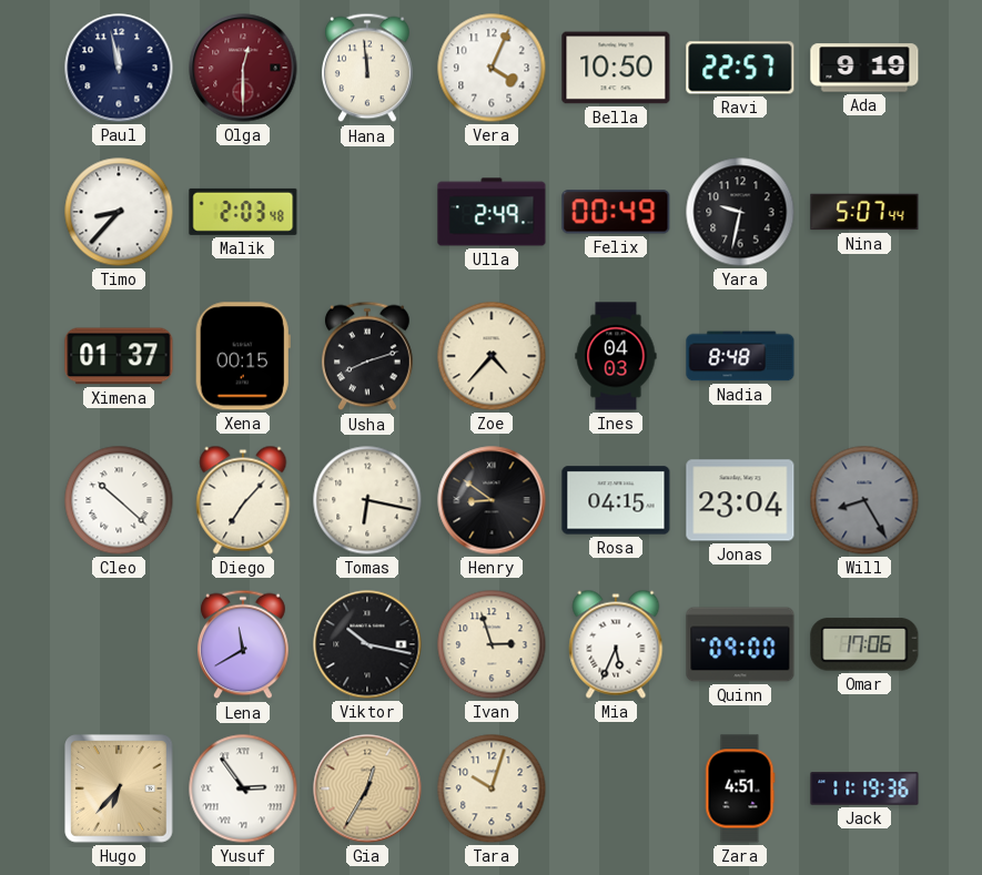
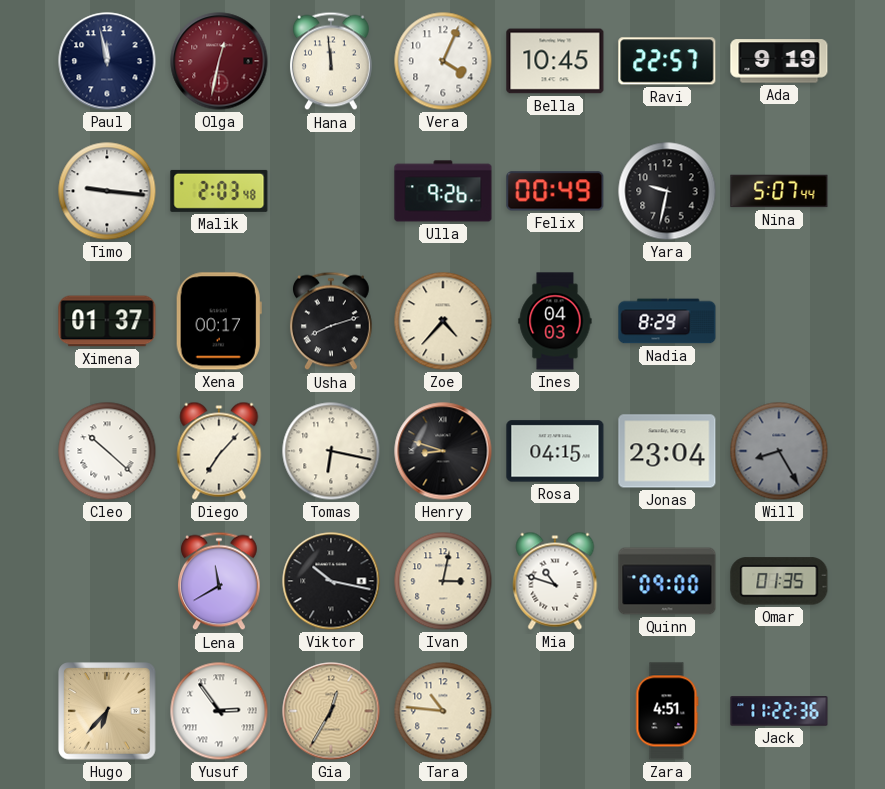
Olga: 12:30 -> 12:32 (219, 61)
Bella: 10:50 -> 10:45 (555, 61)
Timo: 8:37 -> 9:16 (107, 191)
Ulla: 2:49 -> 9:26 (443, 191)
Xena: 00:15 -> 00:17 (219, 321)
Nadia: 8:48 -> 8:29 (667, 321)
Henry: 8:51 -> 8:48 (443, 451)
Ivan: 2:57 -> 3:02 (443, 581)
Mia: 5:34 -> 10:48 (555, 581)
Omar: 17:06 -> 01:35 (779, 581)
Tara: 10:03 -> 10:46 (443, 711)
Jack: 11:19 -> 11:22 (779, 711)
